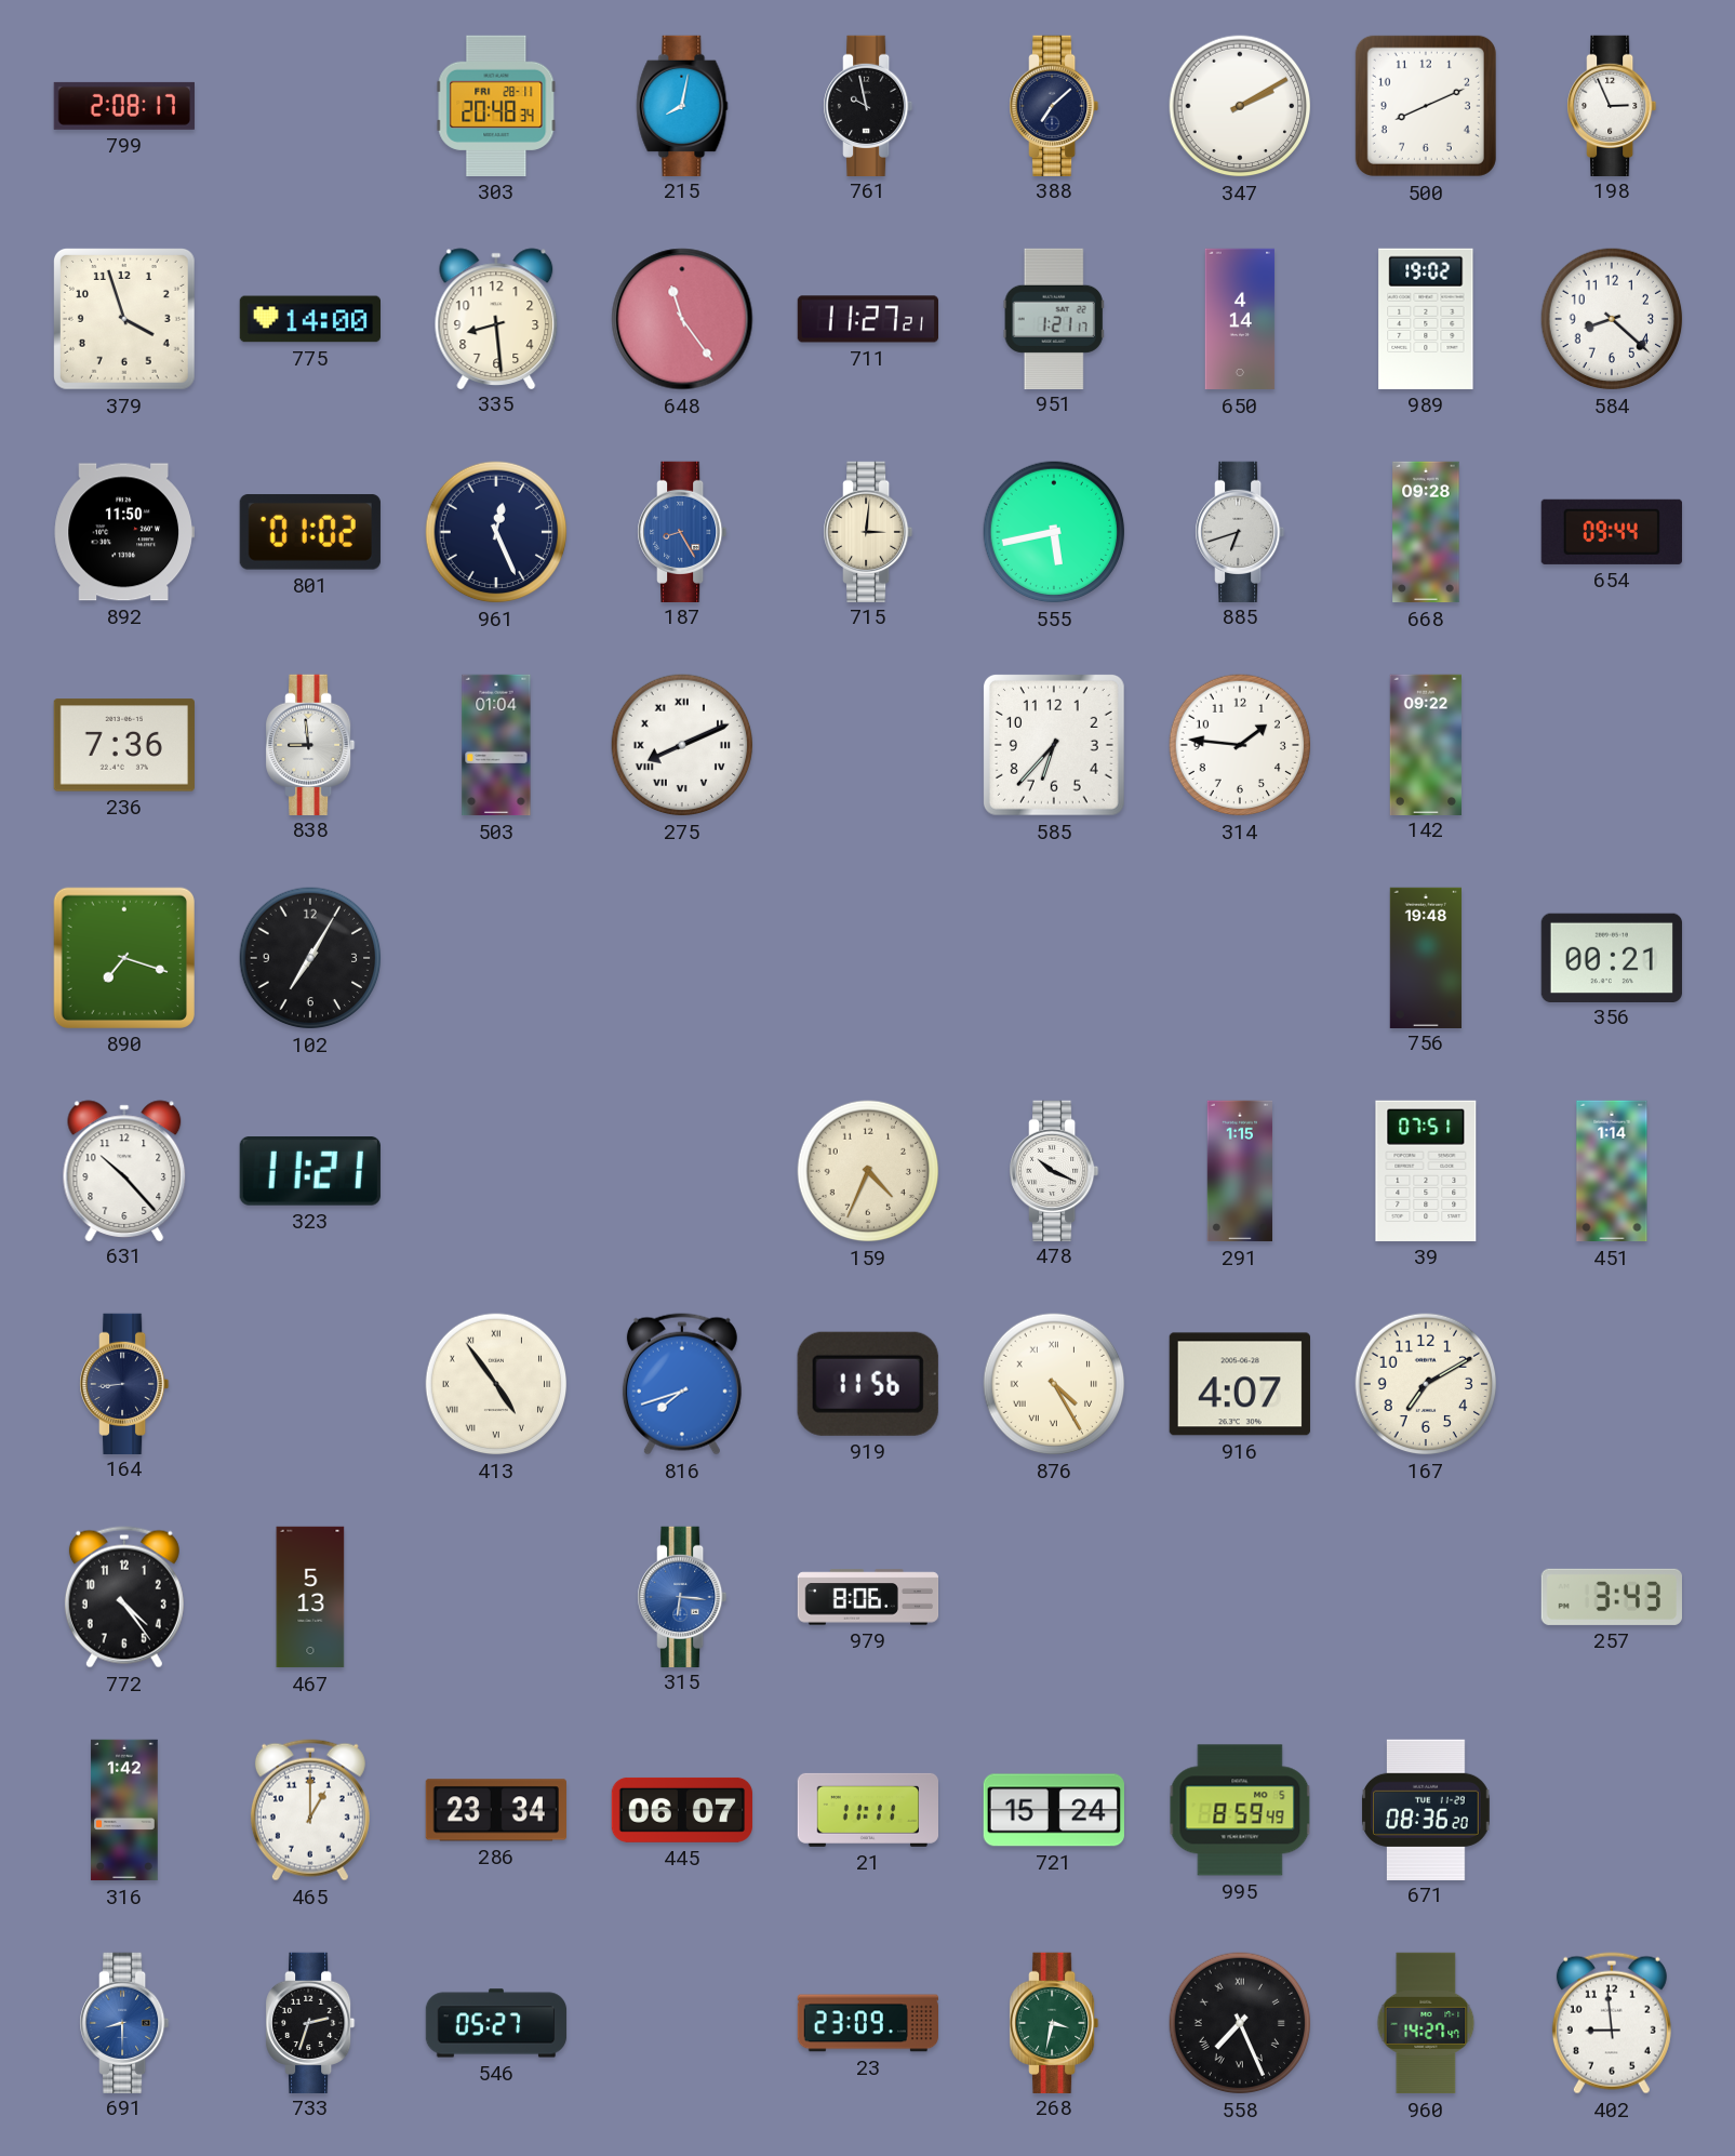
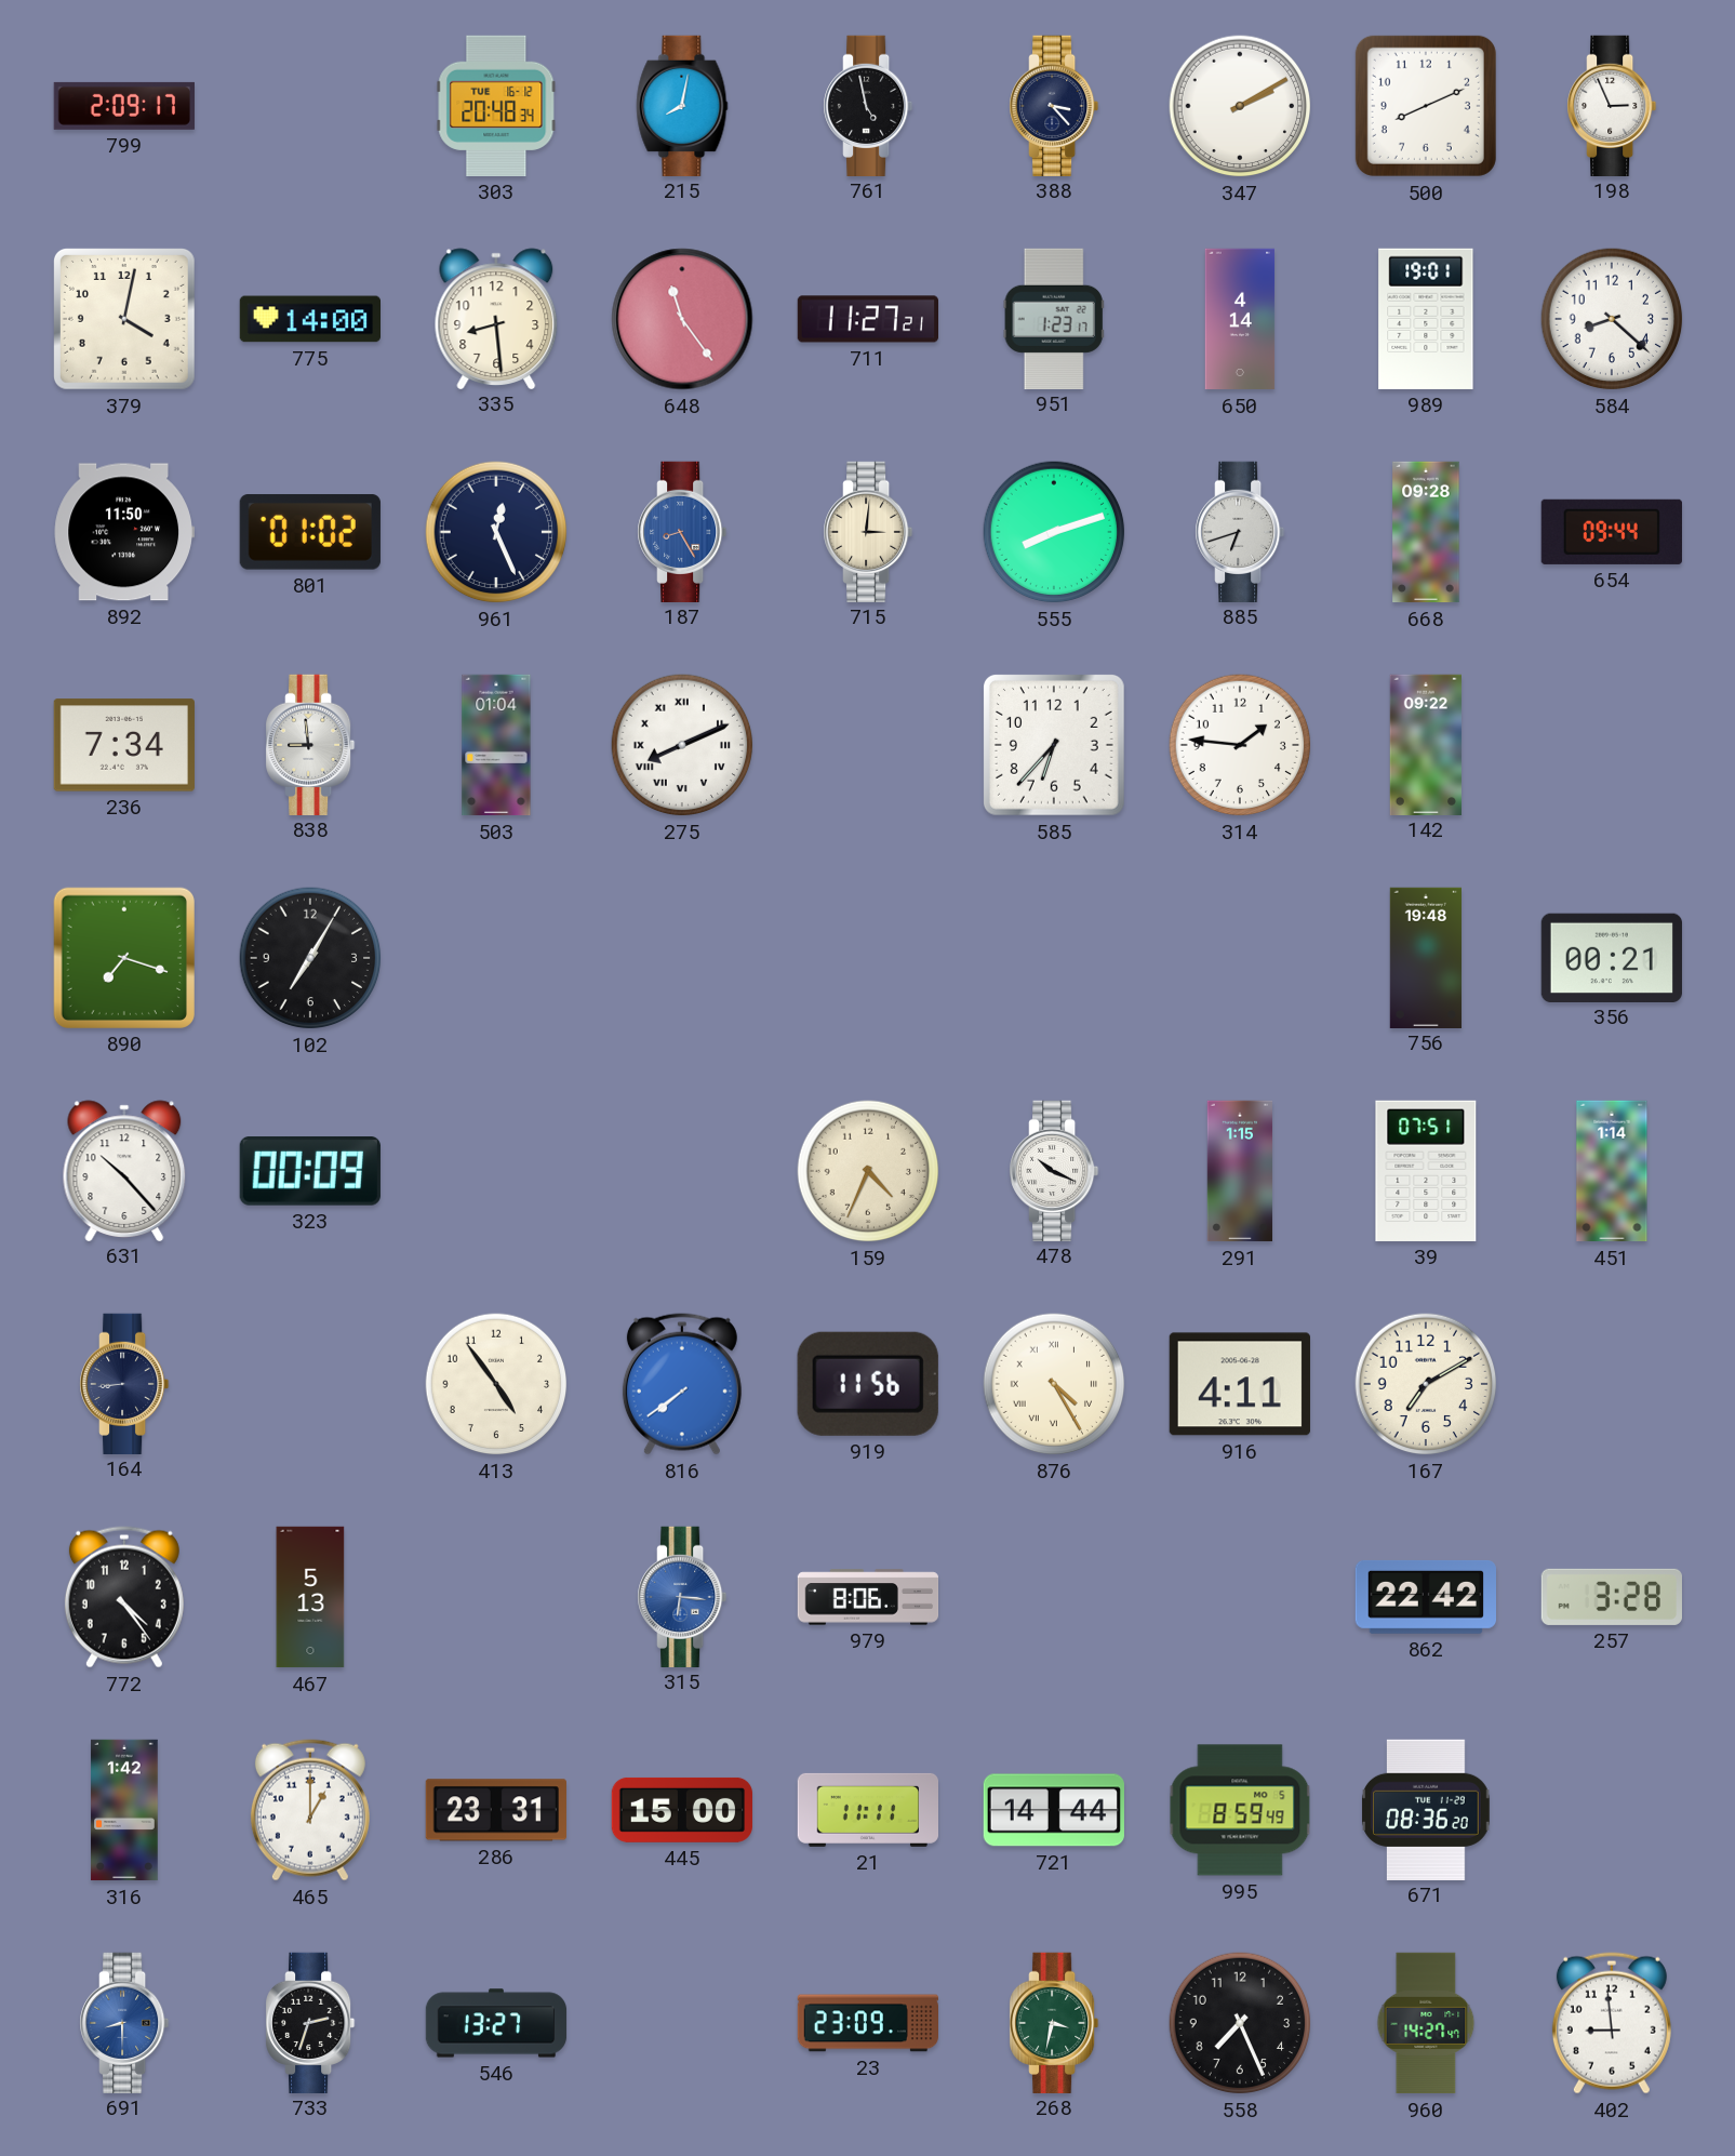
799: 2:08 -> 2:09 (124, 106)
303 date: FRI 28-11 -> TUE 16-12 (496, 106)
761: 9:58 -> 4:58 (869, 105)
388: 7:08 -> 3:23 (1055, 105)
379: 3:57 -> 4:02 (124, 319)
951: 1:21 -> 1:23 (1054, 318)
989: 19:02 -> 19:01 (1426, 319)
555: 5:43 -> 8:12 (1054, 532)
236: 7:36 -> 7:34 (124, 745)
323: 11:21 -> 00:09 (310, 1172)
413 numerals: Roman -> Arabic (496, 1384)
816: 7:42 -> 7:39 (682, 1384)
916: 4:07 -> 4:11 (1240, 1384)
862: none -> 22:42 (1425, 1597)
257: 3:43 -> 3:28 (1612, 1597)
286: 23:34 -> 23:31 (496, 1810)
445: 06:07 -> 15:00 (681, 1810)
721: 15:24 -> 14:44 (1053, 1810)
546: 05:27 -> 13:27 (496, 2023)
558 numerals: Roman -> Arabic (1240, 2023)
